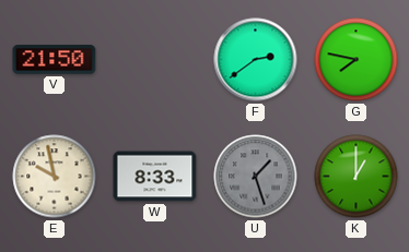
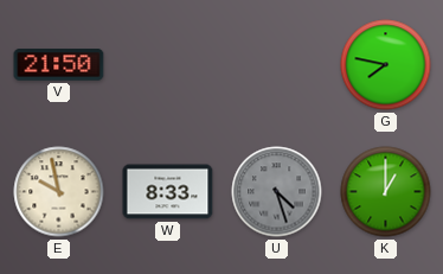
F: 2:39 -> none (256, 60)
U: 1:27 -> 4:27 (277, 192)
